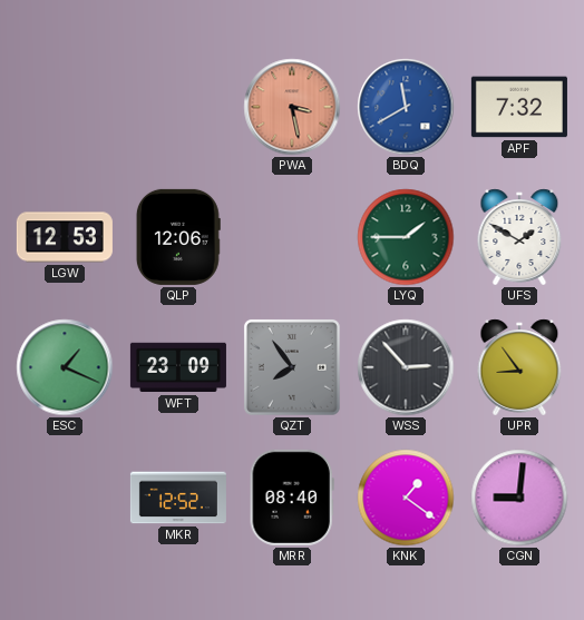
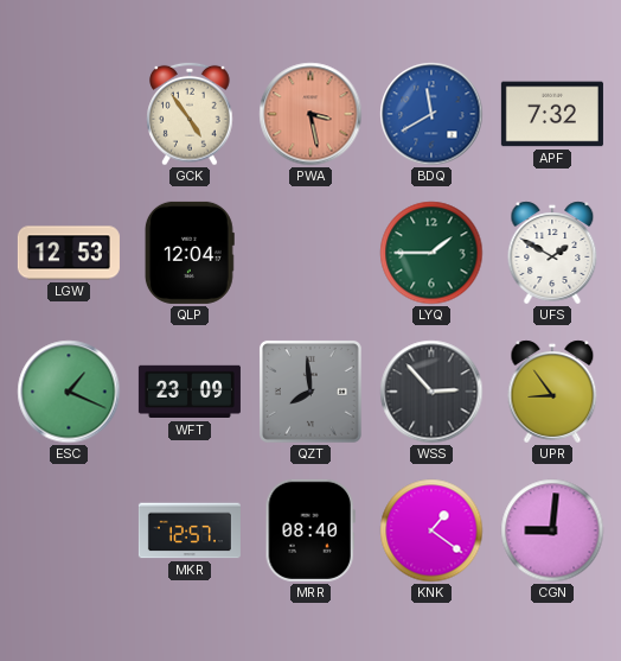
GCK: none -> 4:54 (190, 114)
QLP: 12:06 -> 12:04 (190, 253)
QZT: 7:54 -> 7:59 (310, 392)
MKR: 12:52 -> 12:57 (190, 530)
